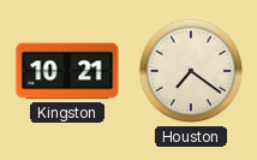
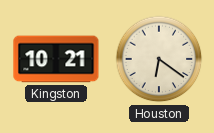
Houston: 7:21 -> 6:21 (159, 59)
